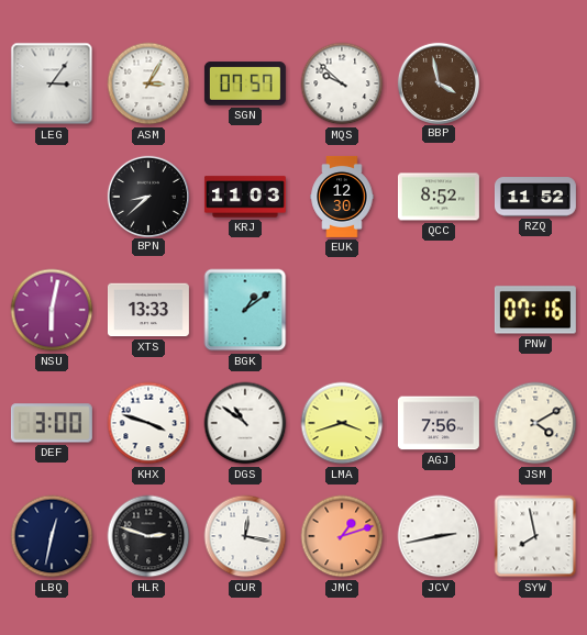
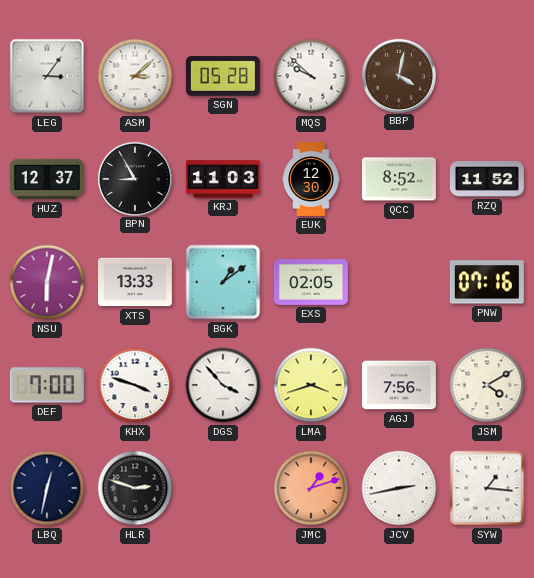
ASM: 3:05 -> 3:08 (135, 76)
SGN: 07:57 -> 05:28 (223, 76)
BBP: 3:58 -> 4:02 (398, 75)
HUZ: none -> 12:37 (47, 179)
BPN: 8:38 -> 8:55 (134, 178)
EXS: none -> 02:05 (311, 283)
DEF: 3:00 -> 7:00 (47, 385)
DGS: 10:51 -> 3:53 (223, 385)
CUR: 12:17 -> none (245, 536)
SYW: 7:58 -> 1:16 (487, 488)
